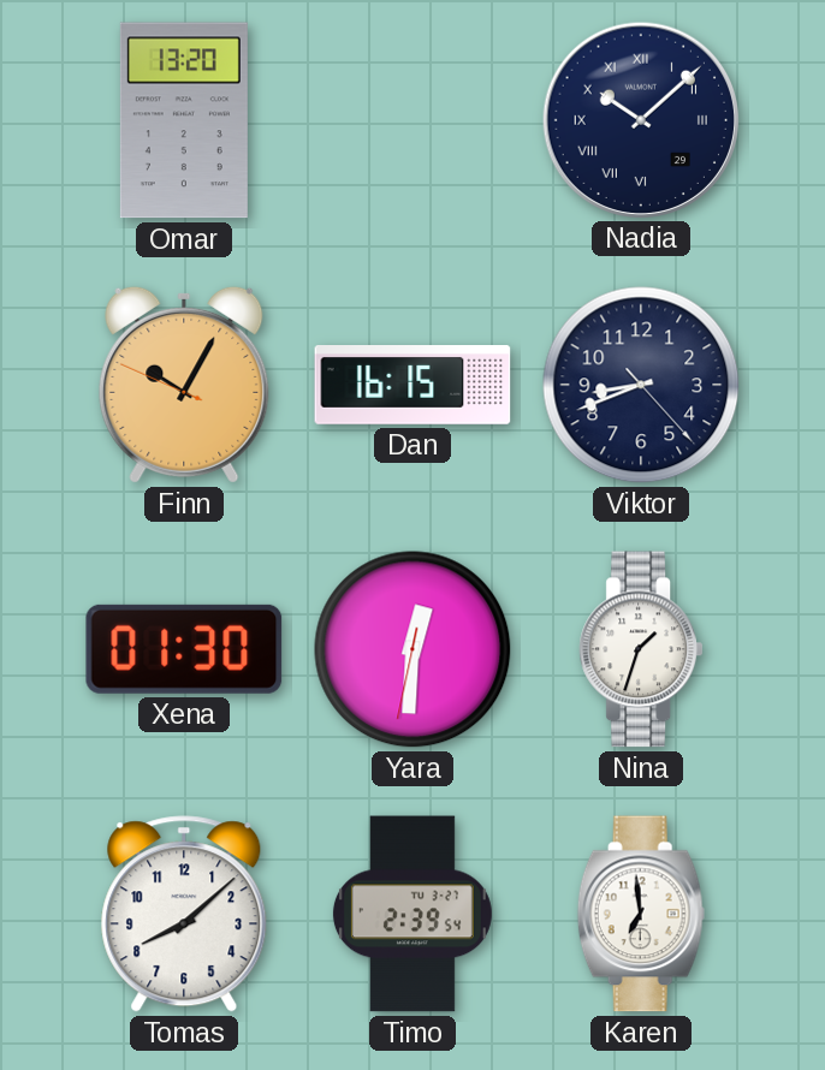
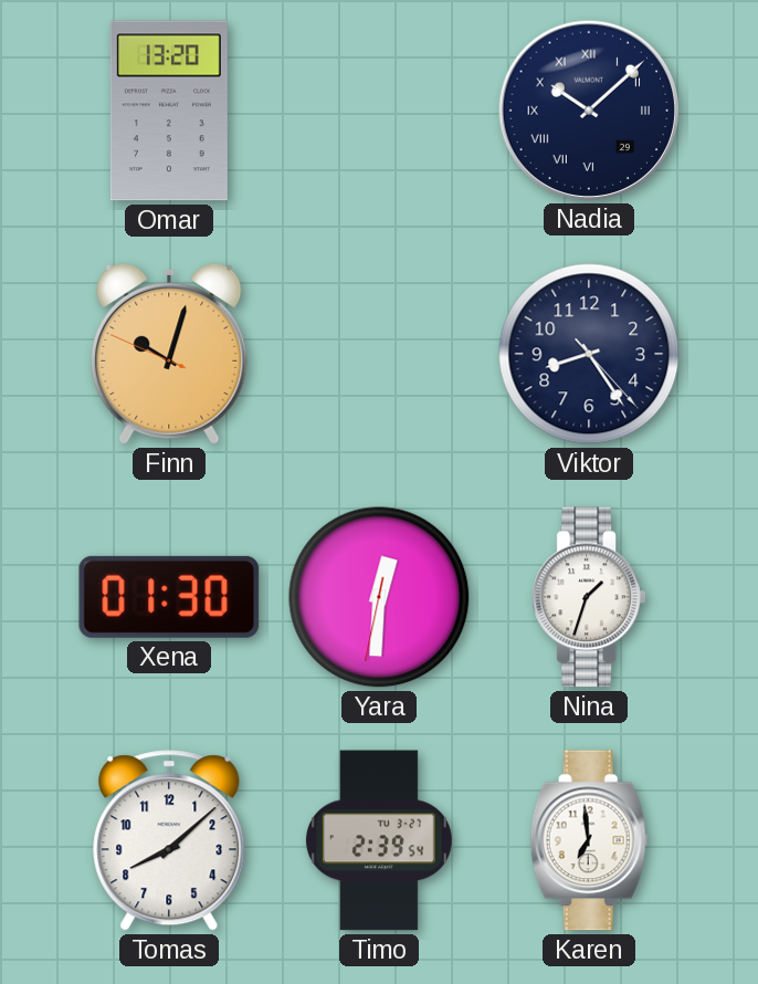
Finn: 10:04 -> 10:02 (169, 354)
Dan: 16:15 -> none (412, 386)
Viktor: 8:41 -> 8:24 (589, 354)
